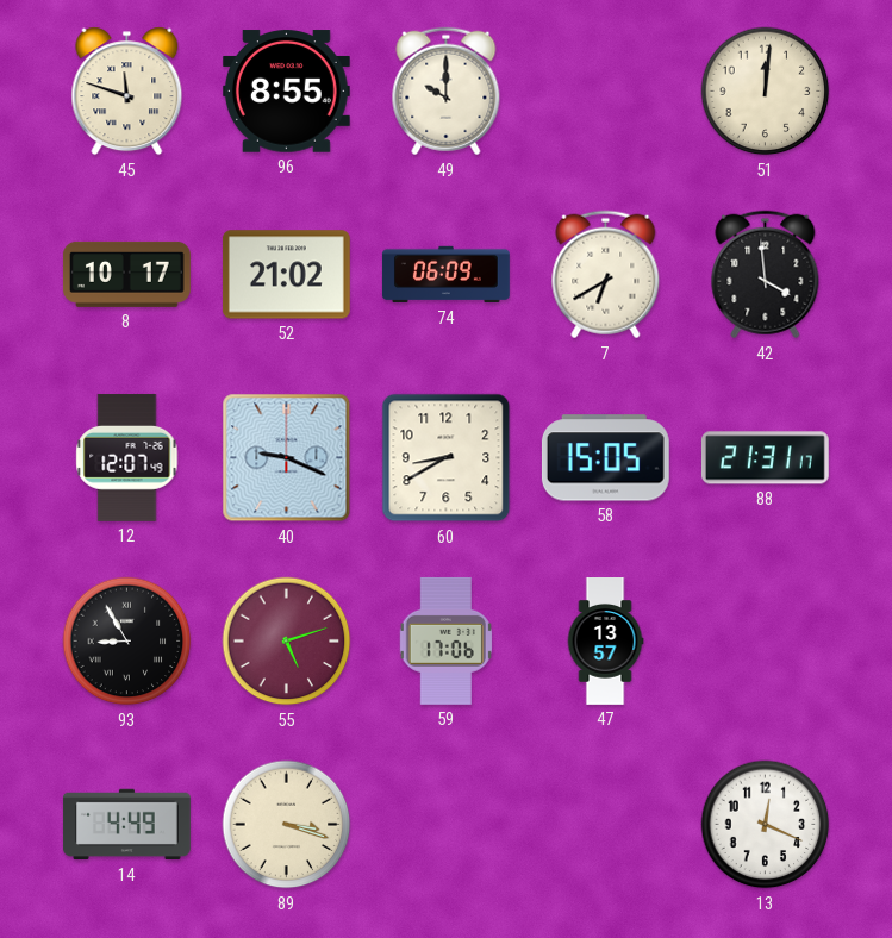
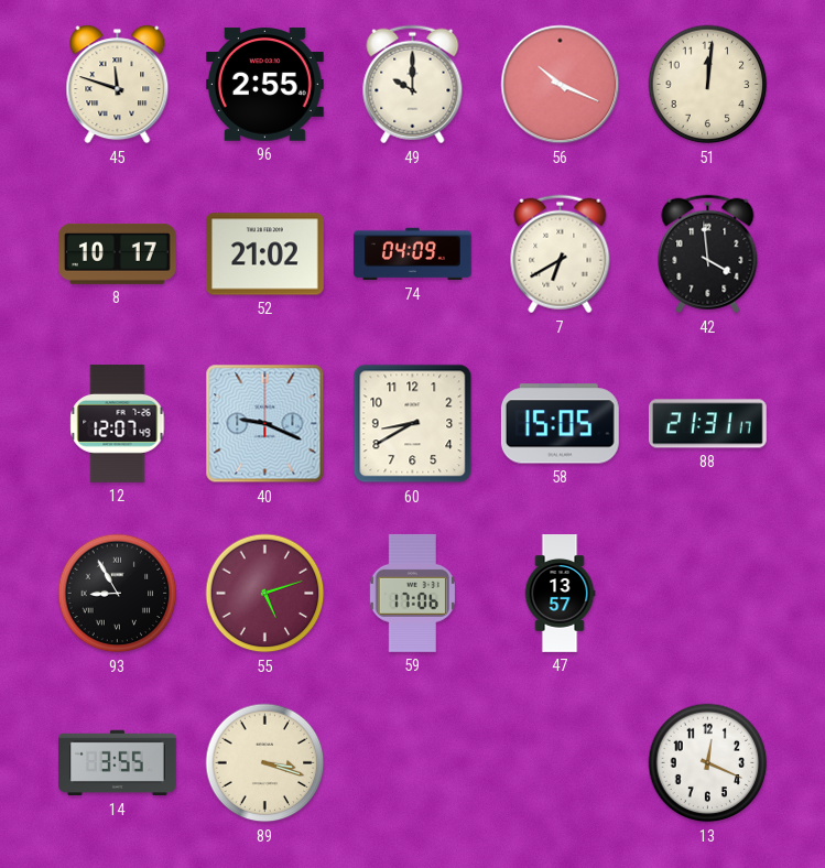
96: 8:55 -> 2:55 (264, 85)
56: none -> 10:19 (561, 85)
74: 06:09 -> 04:09 (413, 254)
14: 4:49 -> 3:55 (117, 763)
